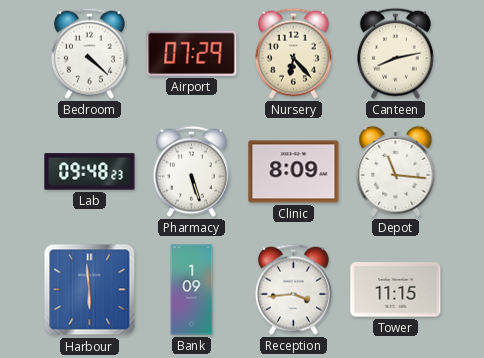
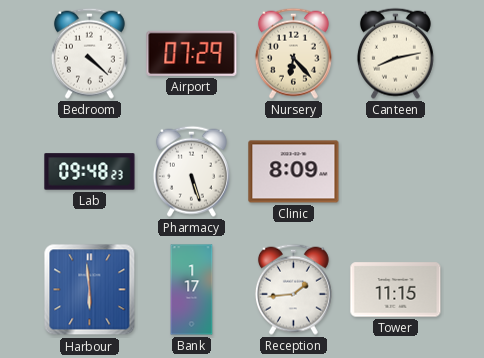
Depot: 11:16 -> none (396, 171)
Bank: 1:09 -> 1:17 (192, 290)
Reception: 3:44 -> 1:44 (293, 289)
